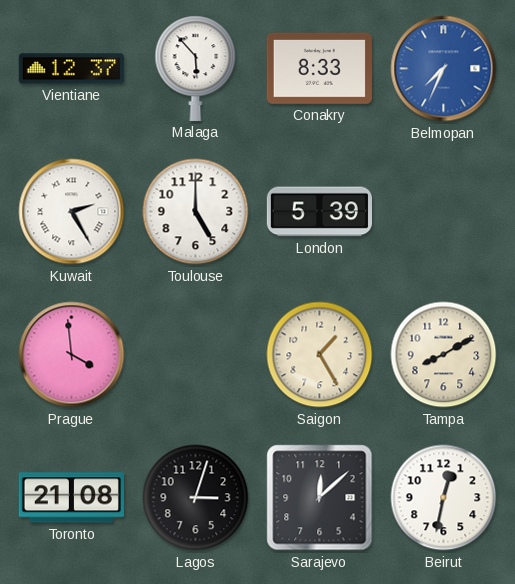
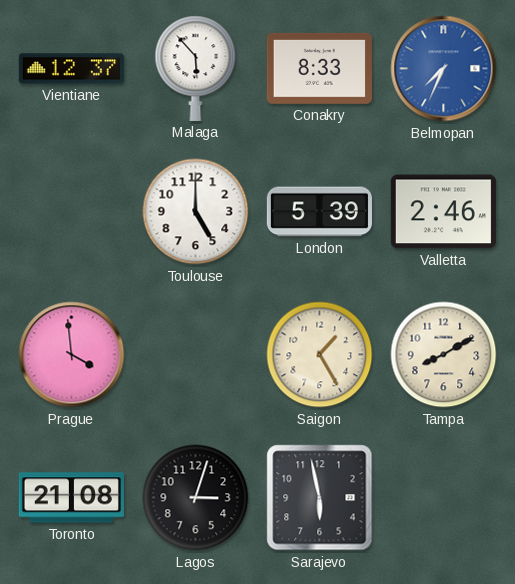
Kuwait: 2:25 -> none (72, 212)
Valletta: none -> 2:46 (443, 212)
Sarajevo: 12:08 -> 5:58 (320, 498)
Beirut: 12:32 -> none (444, 498)
